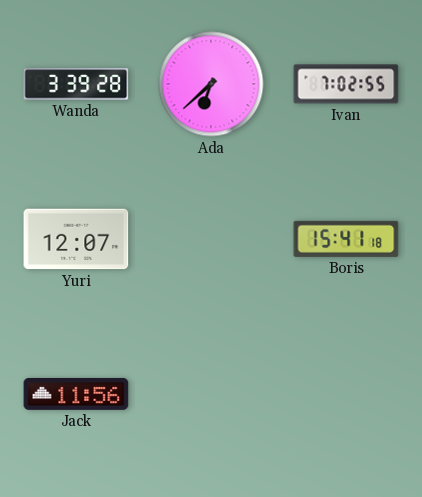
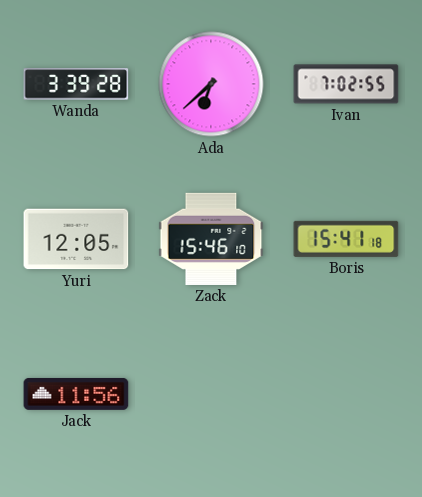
Yuri: 12:07 -> 12:05 (76, 239)
Zack: none -> 15:46 (211, 239)
